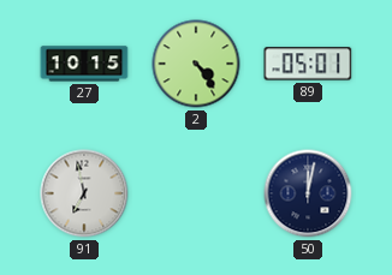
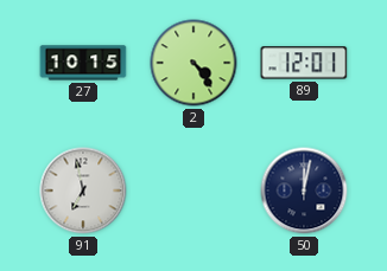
89: 05:01 -> 12:01 (304, 63)
